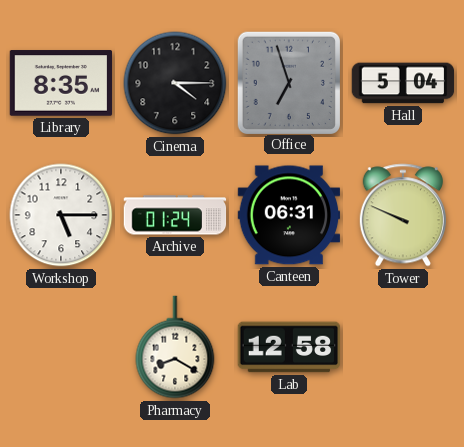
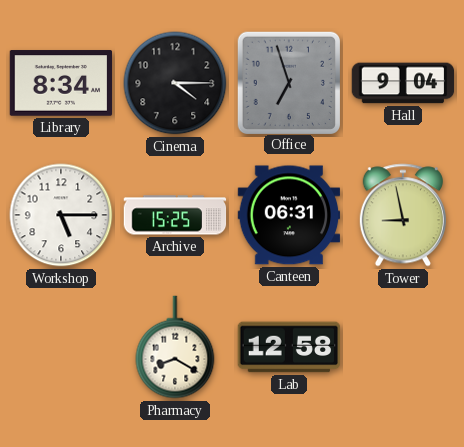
Library: 8:35 -> 8:34 (61, 83)
Hall: 5:04 -> 9:04 (403, 83)
Archive: 01:24 -> 15:25 (175, 215)
Tower: 9:49 -> 8:58 (403, 215)
